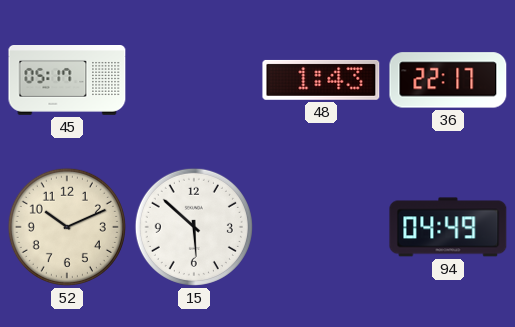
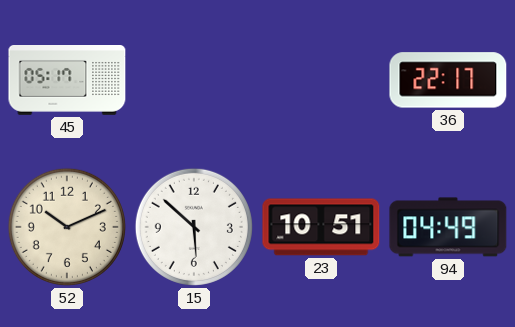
48: 1:43 -> none (321, 80)
23: none -> 10:51 (321, 227)
